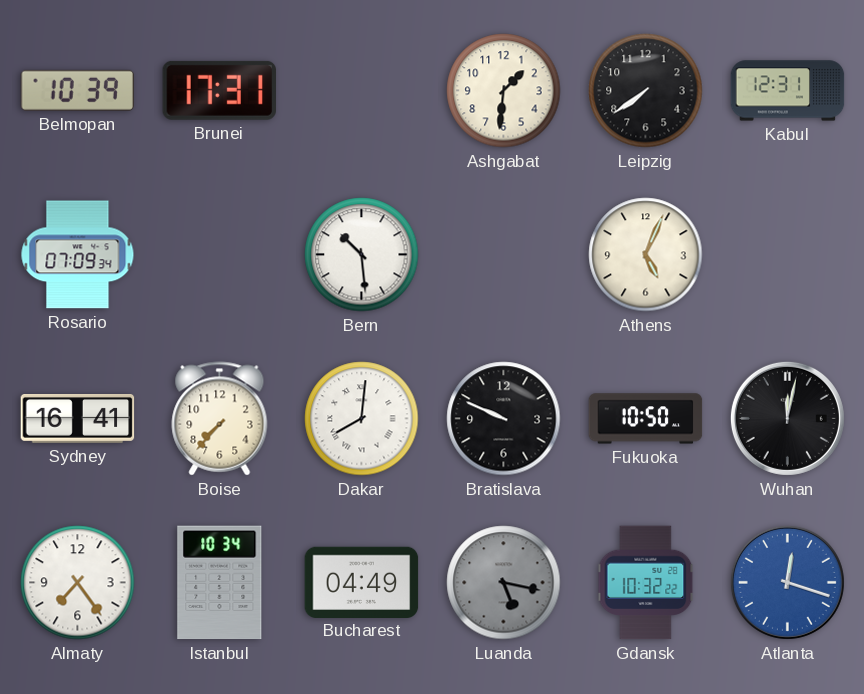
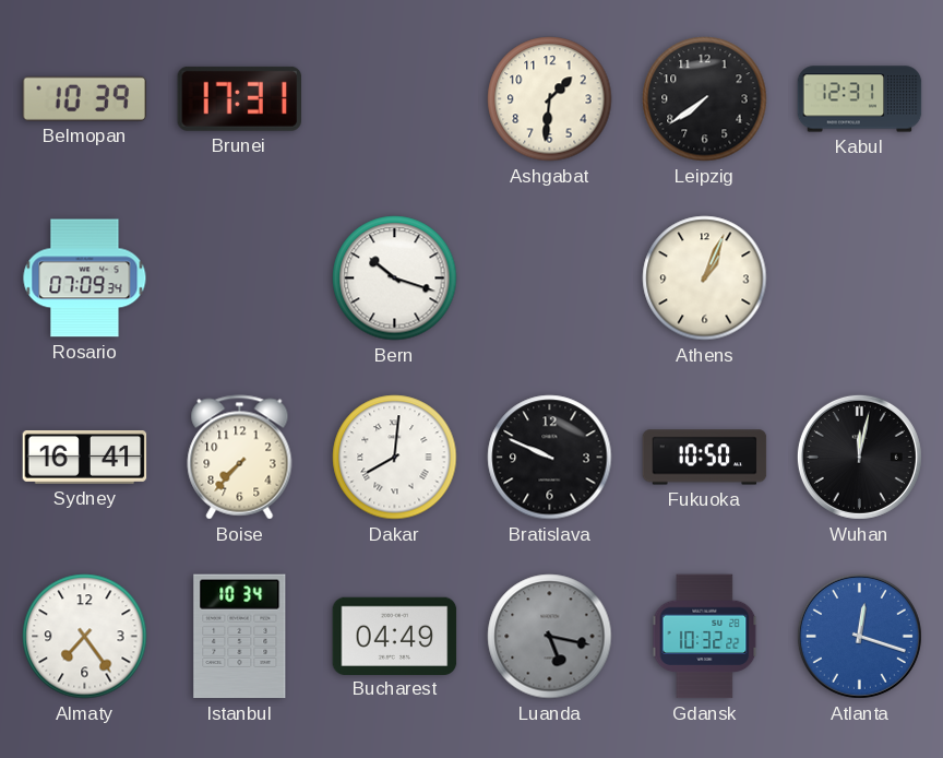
Bern: 10:29 -> 10:18 (395, 279)
Athens: 5:04 -> 1:04 (705, 279)
